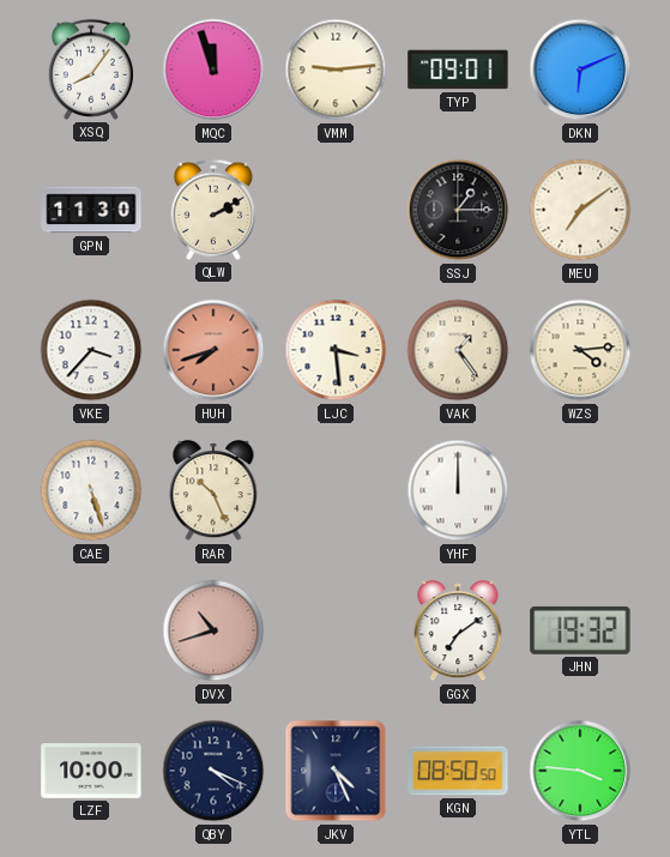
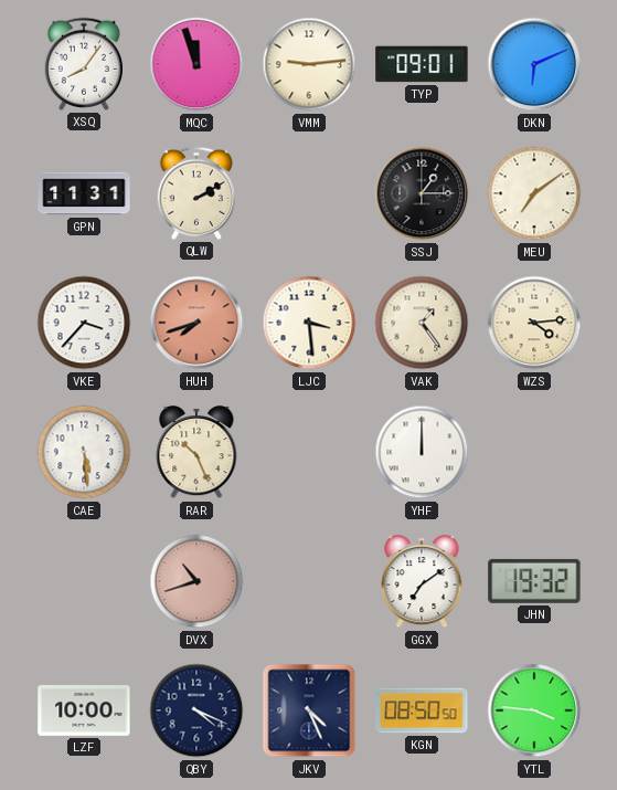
GPN: 11:30 -> 11:31 (84, 193)
CAE: 5:27 -> 5:29 (84, 452)
